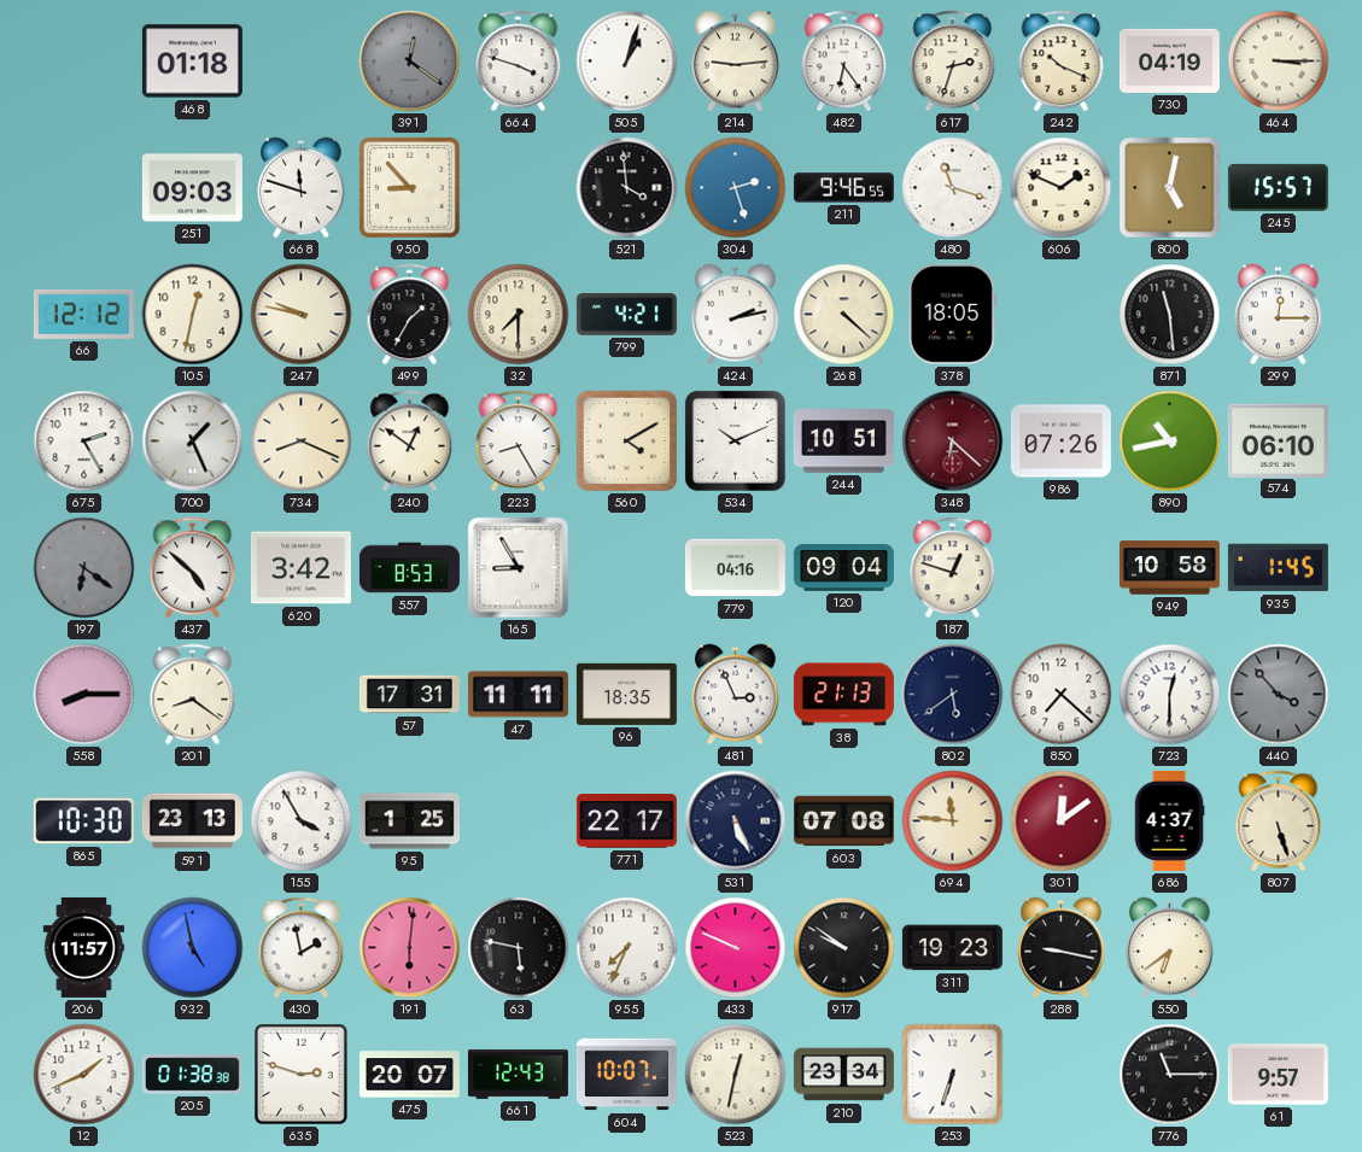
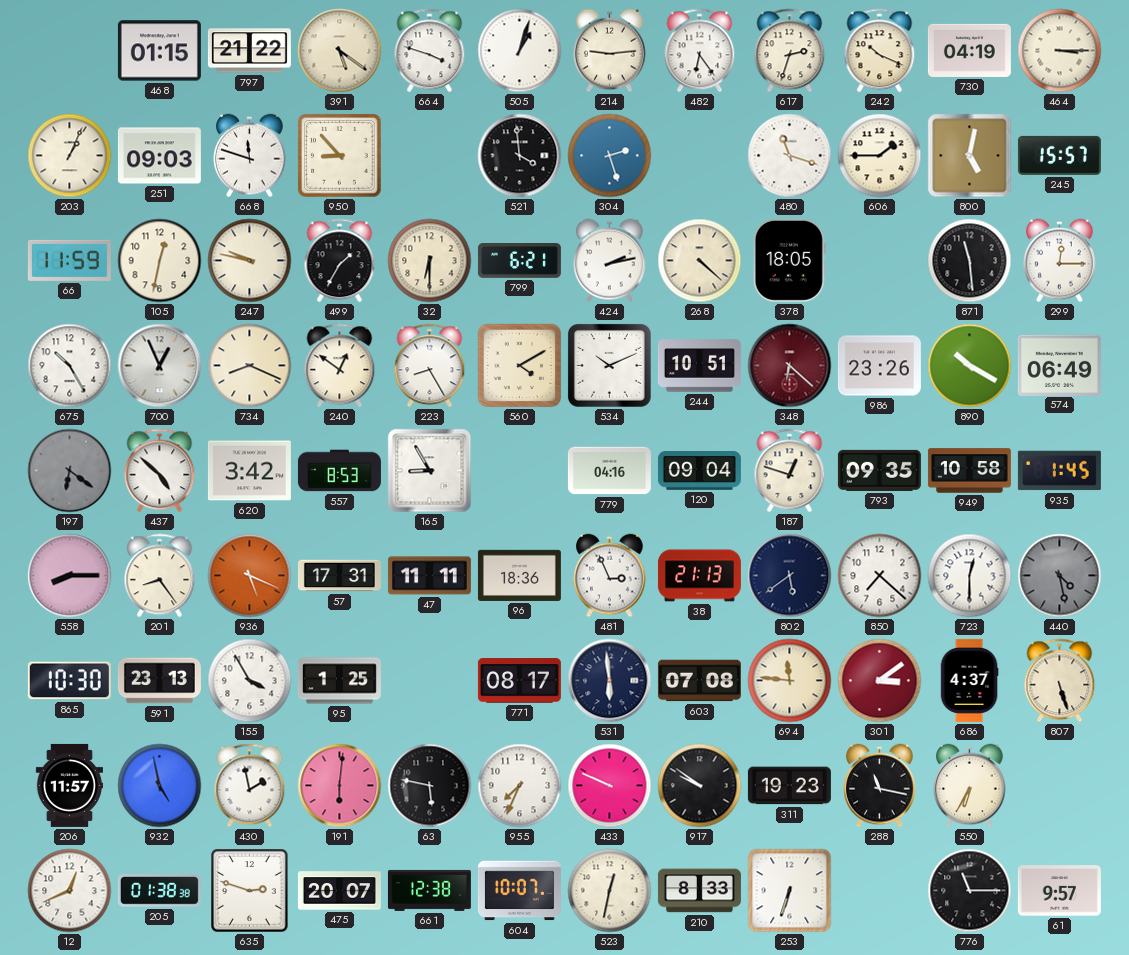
468: 01:18 -> 01:15 (159, 51)
797: none -> 21:22 (249, 51)
391: 12:21 -> 5:21 (340, 51)
391 dial: grey -> cream (340, 51)
203: none -> 1:04 (70, 156)
211: 9:46 -> none (843, 188)
606: 1:49 -> 1:45 (880, 156)
66: 12:12 -> 11:59 (69, 260)
32: 7:30 -> 6:30 (430, 261)
799: 4:21 -> 6:21 (519, 261)
675: 2:25 -> 10:25 (70, 366)
700: 1:26 -> 12:56 (160, 366)
986: 07:26 -> 23:26 (879, 366)
890: 10:43 -> 10:20 (970, 366)
574: 06:10 -> 06:49 (1059, 365)
793: none -> 09:35 (879, 470)
201: 8:21 -> 8:24 (160, 576)
936: none -> 5:19 (250, 576)
96: 18:35 -> 18:36 (519, 575)
440: 3:53 -> 4:28 (1060, 576)
771: 22:17 -> 08:17 (519, 681)
531: 5:26 -> 5:59 (610, 681)
301: 12:09 -> 3:09 (880, 681)
288: 9:17 -> 11:17 (880, 786)
550: 6:39 -> 6:35 (970, 786)
12: 1:41 -> 12:41 (70, 891)
661: 12:43 -> 12:38 (429, 890)
210: 23:34 -> 8:33 (699, 891)
